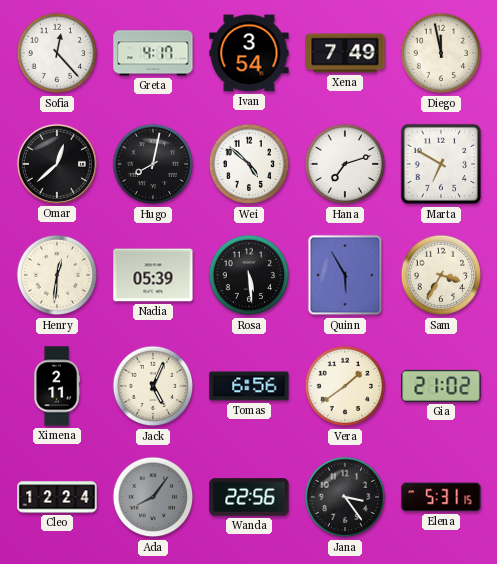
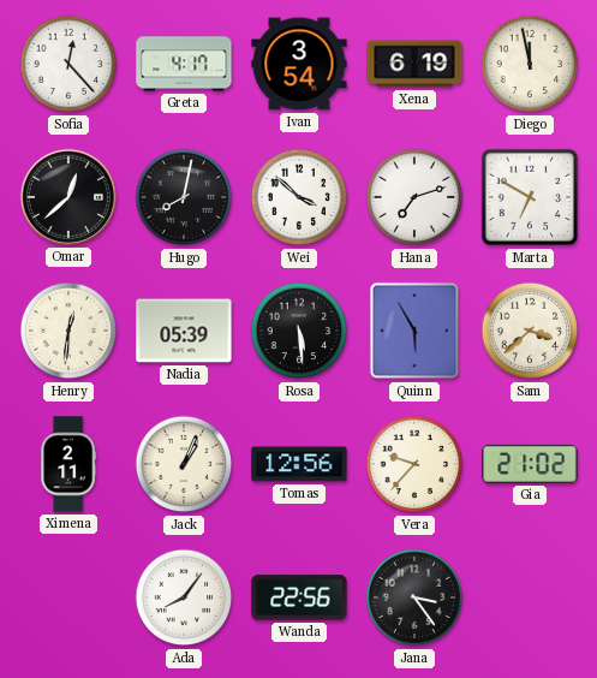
Xena: 7:49 -> 6:19 (414, 64)
Wei: 4:52 -> 3:52 (299, 197)
Sam: 3:35 -> 3:38 (530, 331)
Jack: 5:04 -> 1:04 (184, 464)
Tomas: 6:56 -> 12:56 (299, 464)
Vera: 1:39 -> 9:37 (414, 464)
Cleo: 12:24 -> none (57, 497)
Ada dial: grey -> white (184, 597)
Elena: 5:31 -> none (441, 497)
